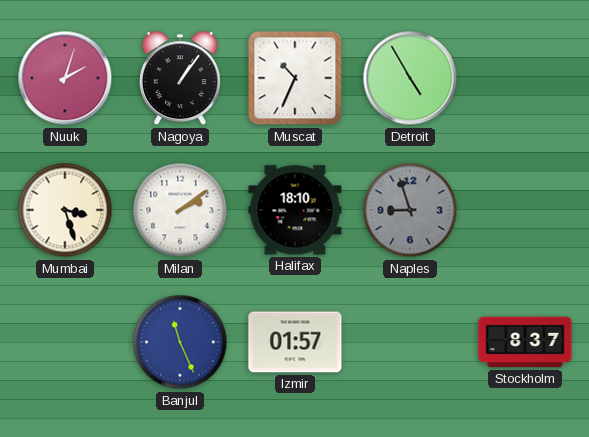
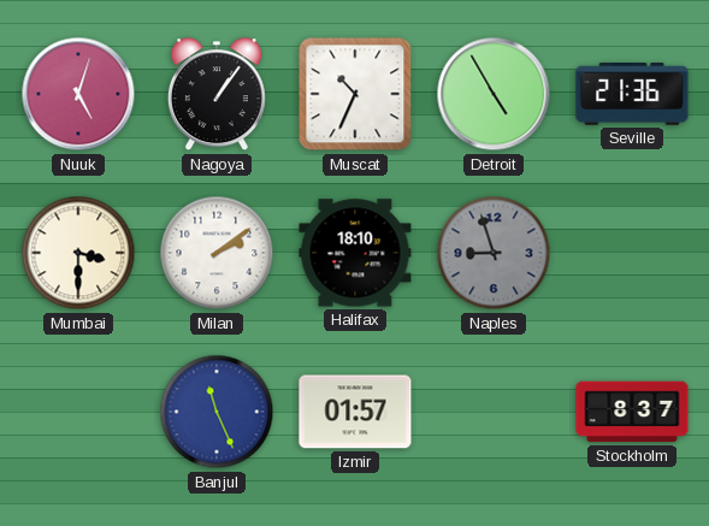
Nuuk: 2:03 -> 5:03 (78, 94)
Seville: none -> 21:36 (632, 94)
Mumbai: 3:27 -> 3:30 (78, 253)
